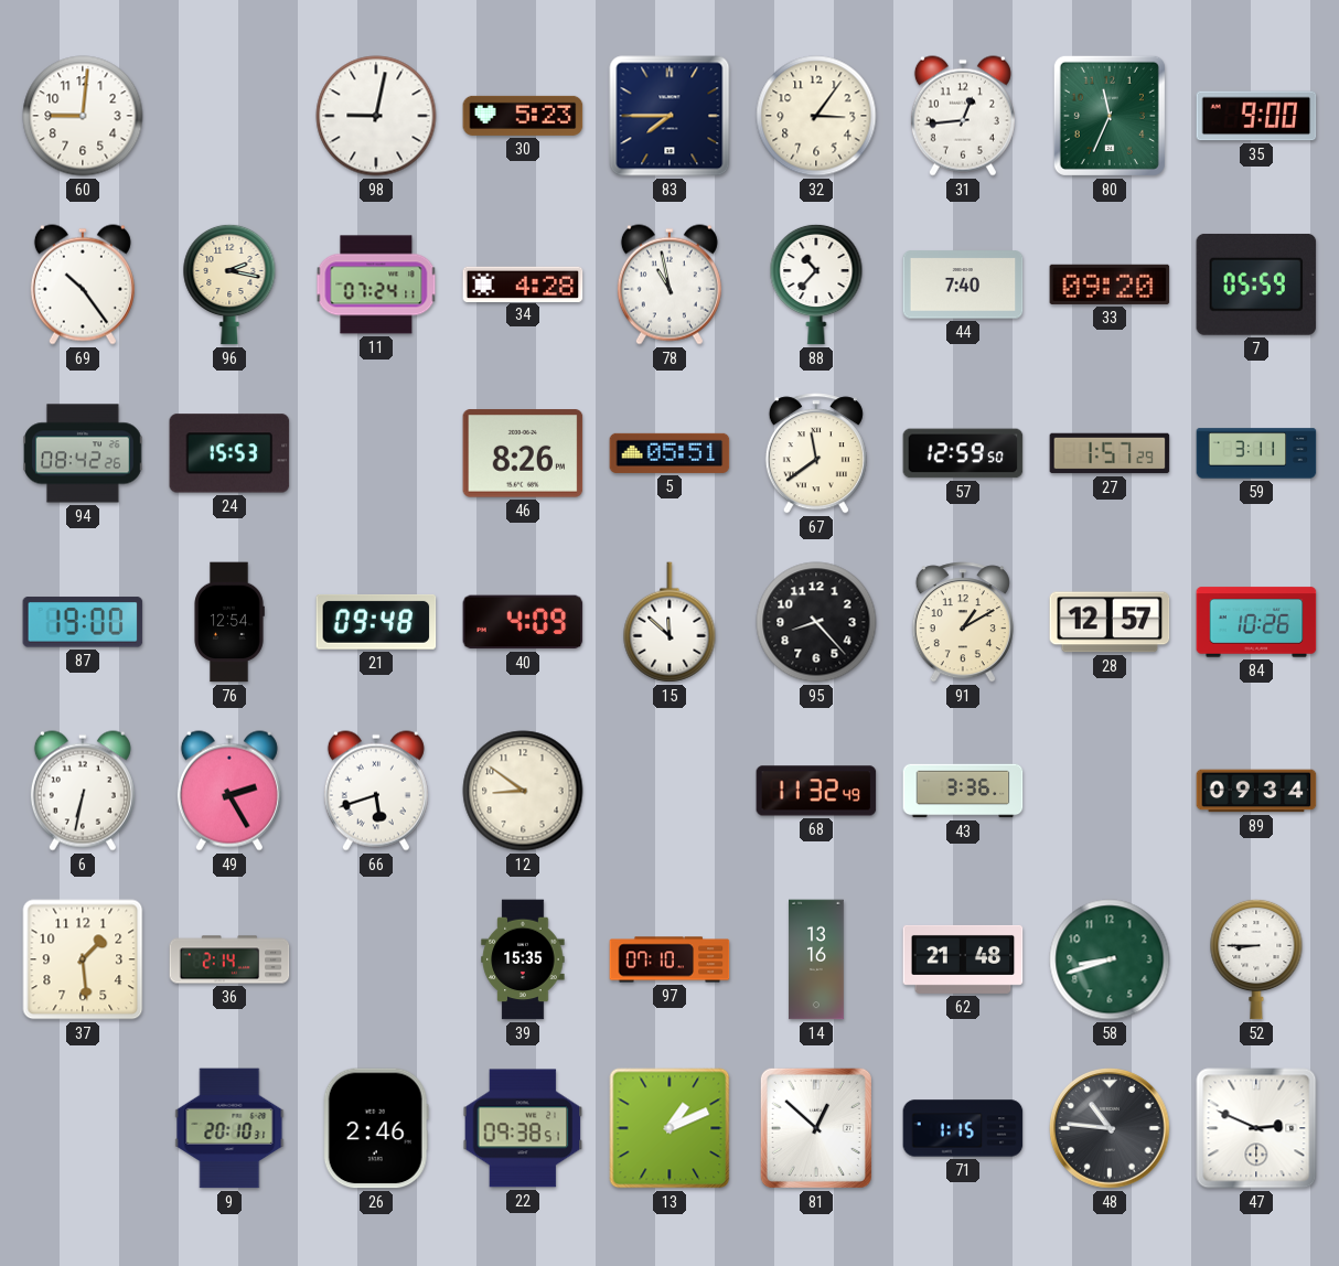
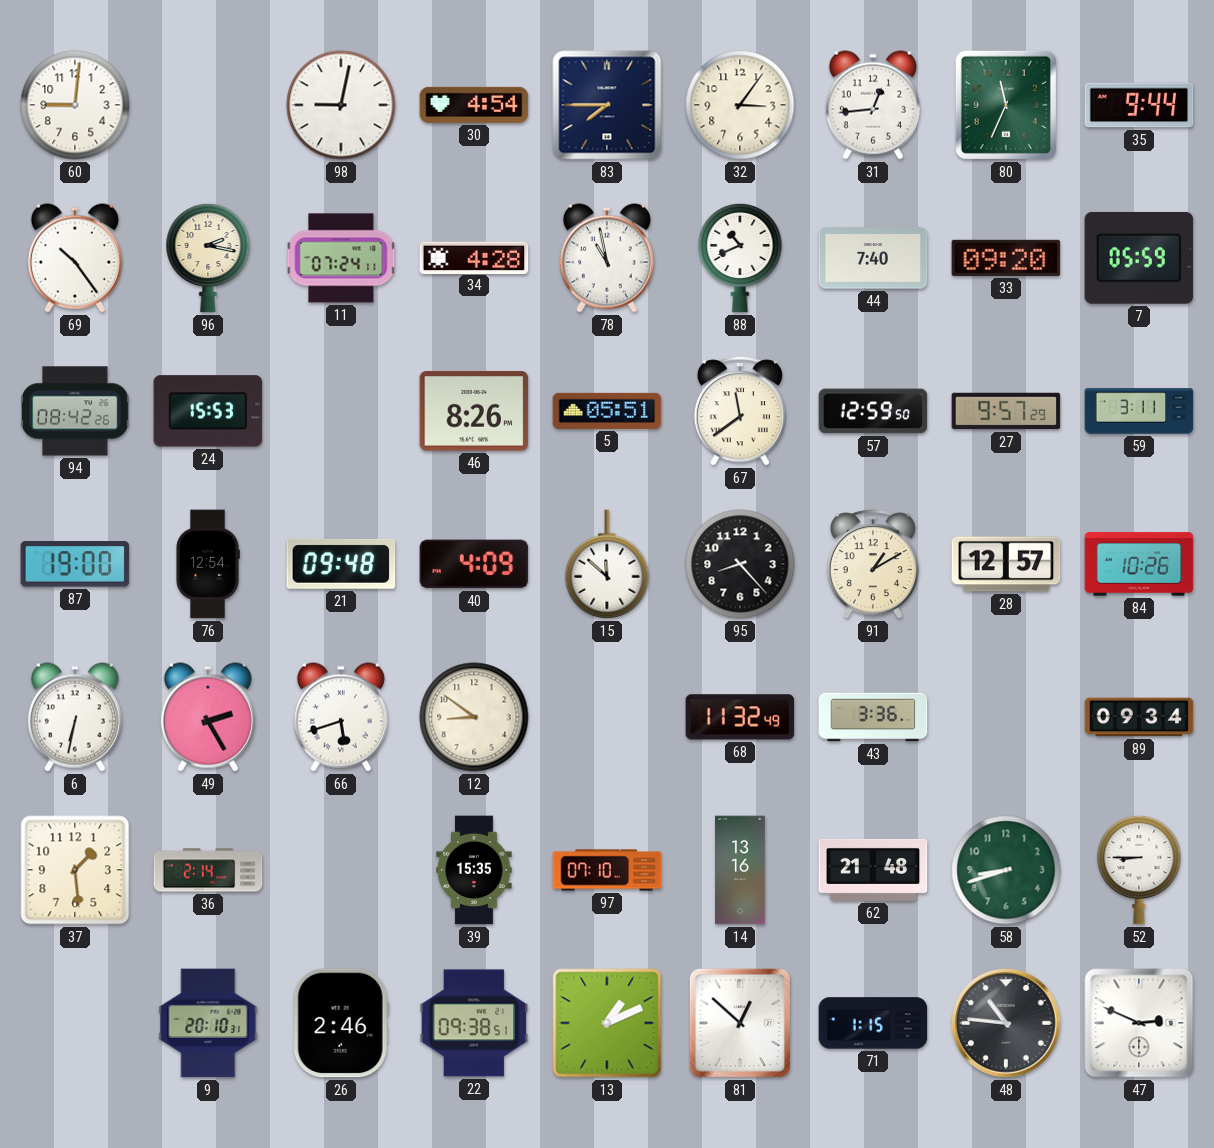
30: 5:23 -> 4:54 (474, 105)
35: 9:00 -> 9:44 (1139, 105)
88: 10:37 -> 10:41 (740, 258)
27: 1:57 -> 9:57 (1006, 411)
